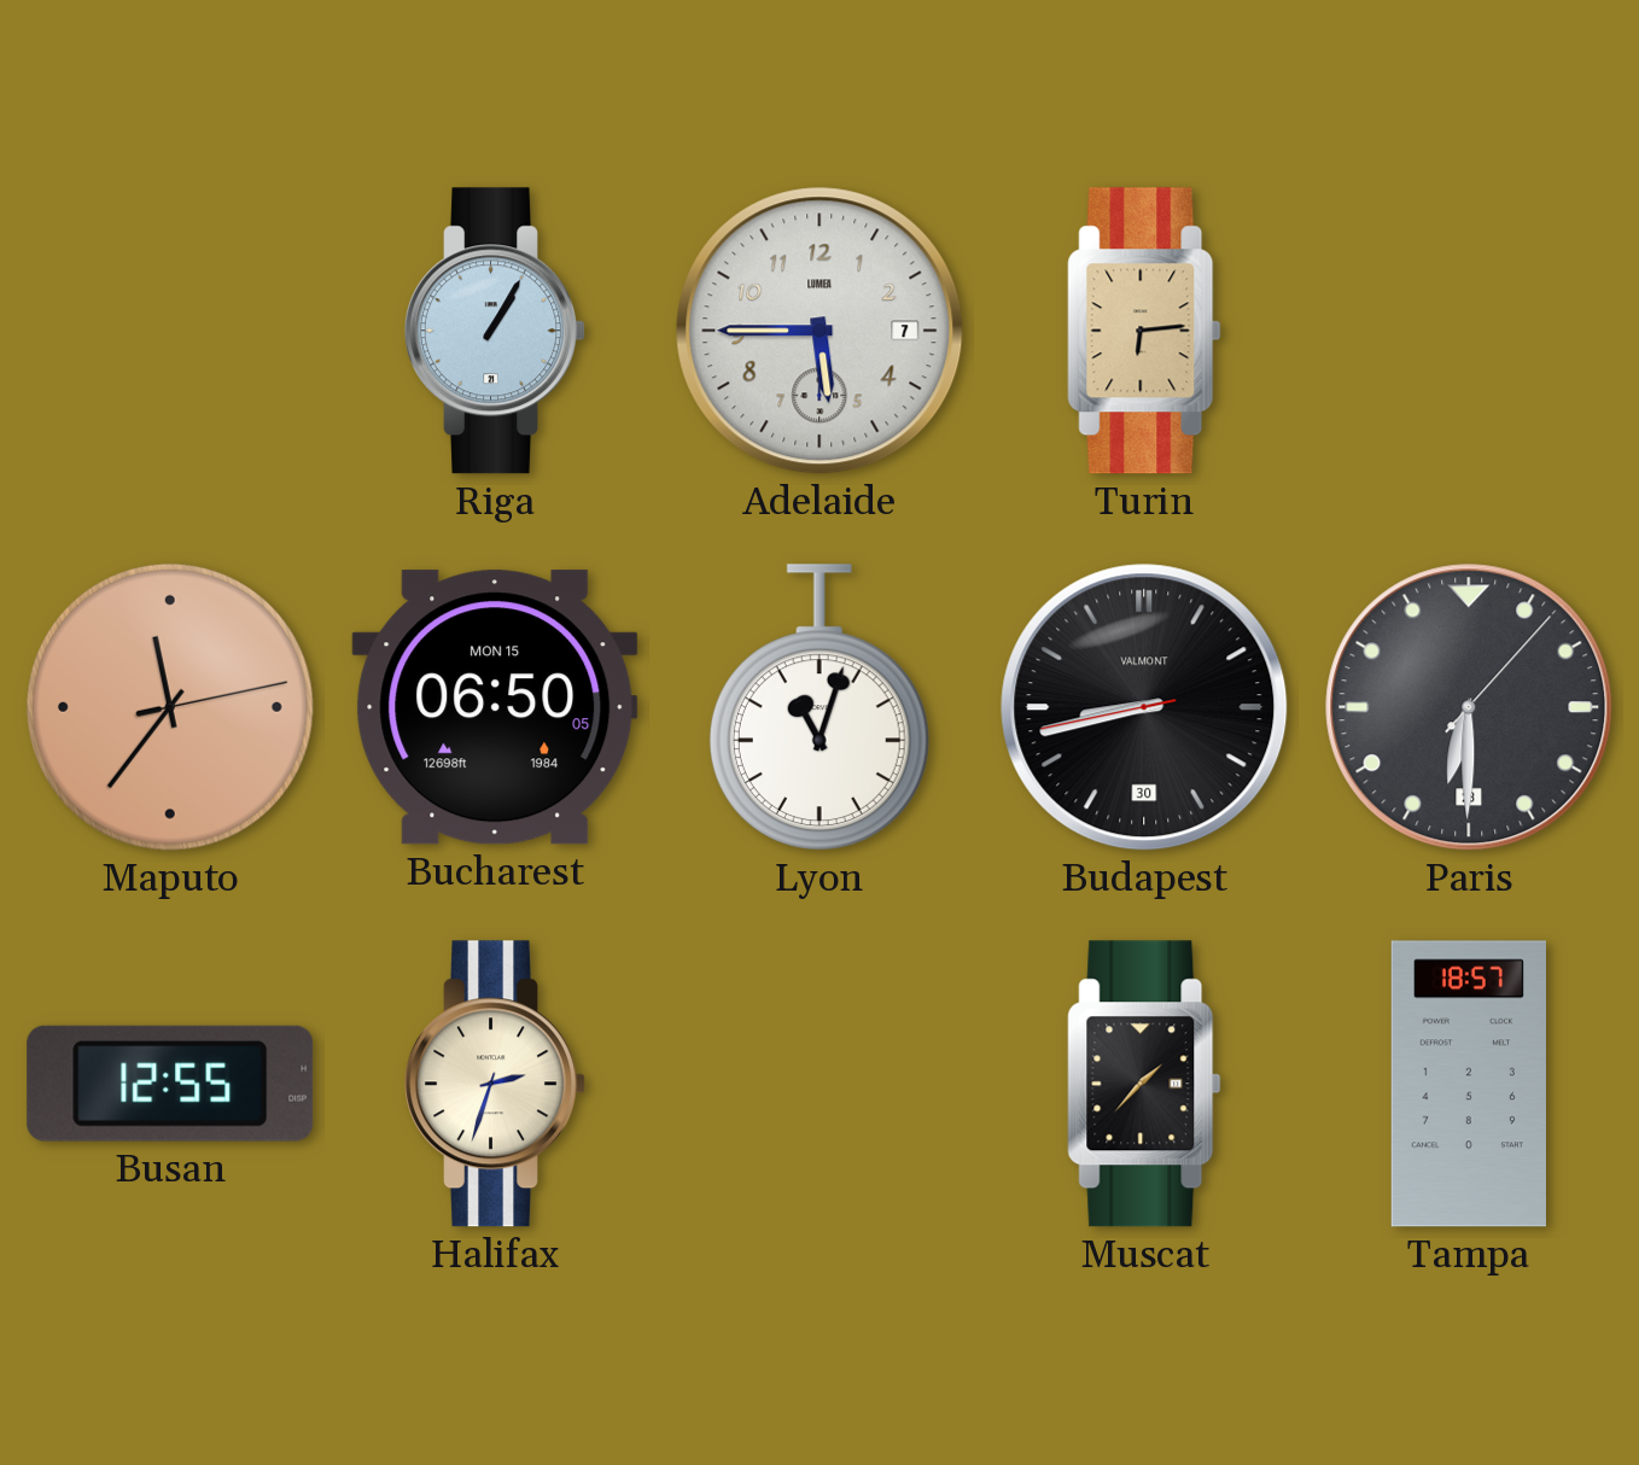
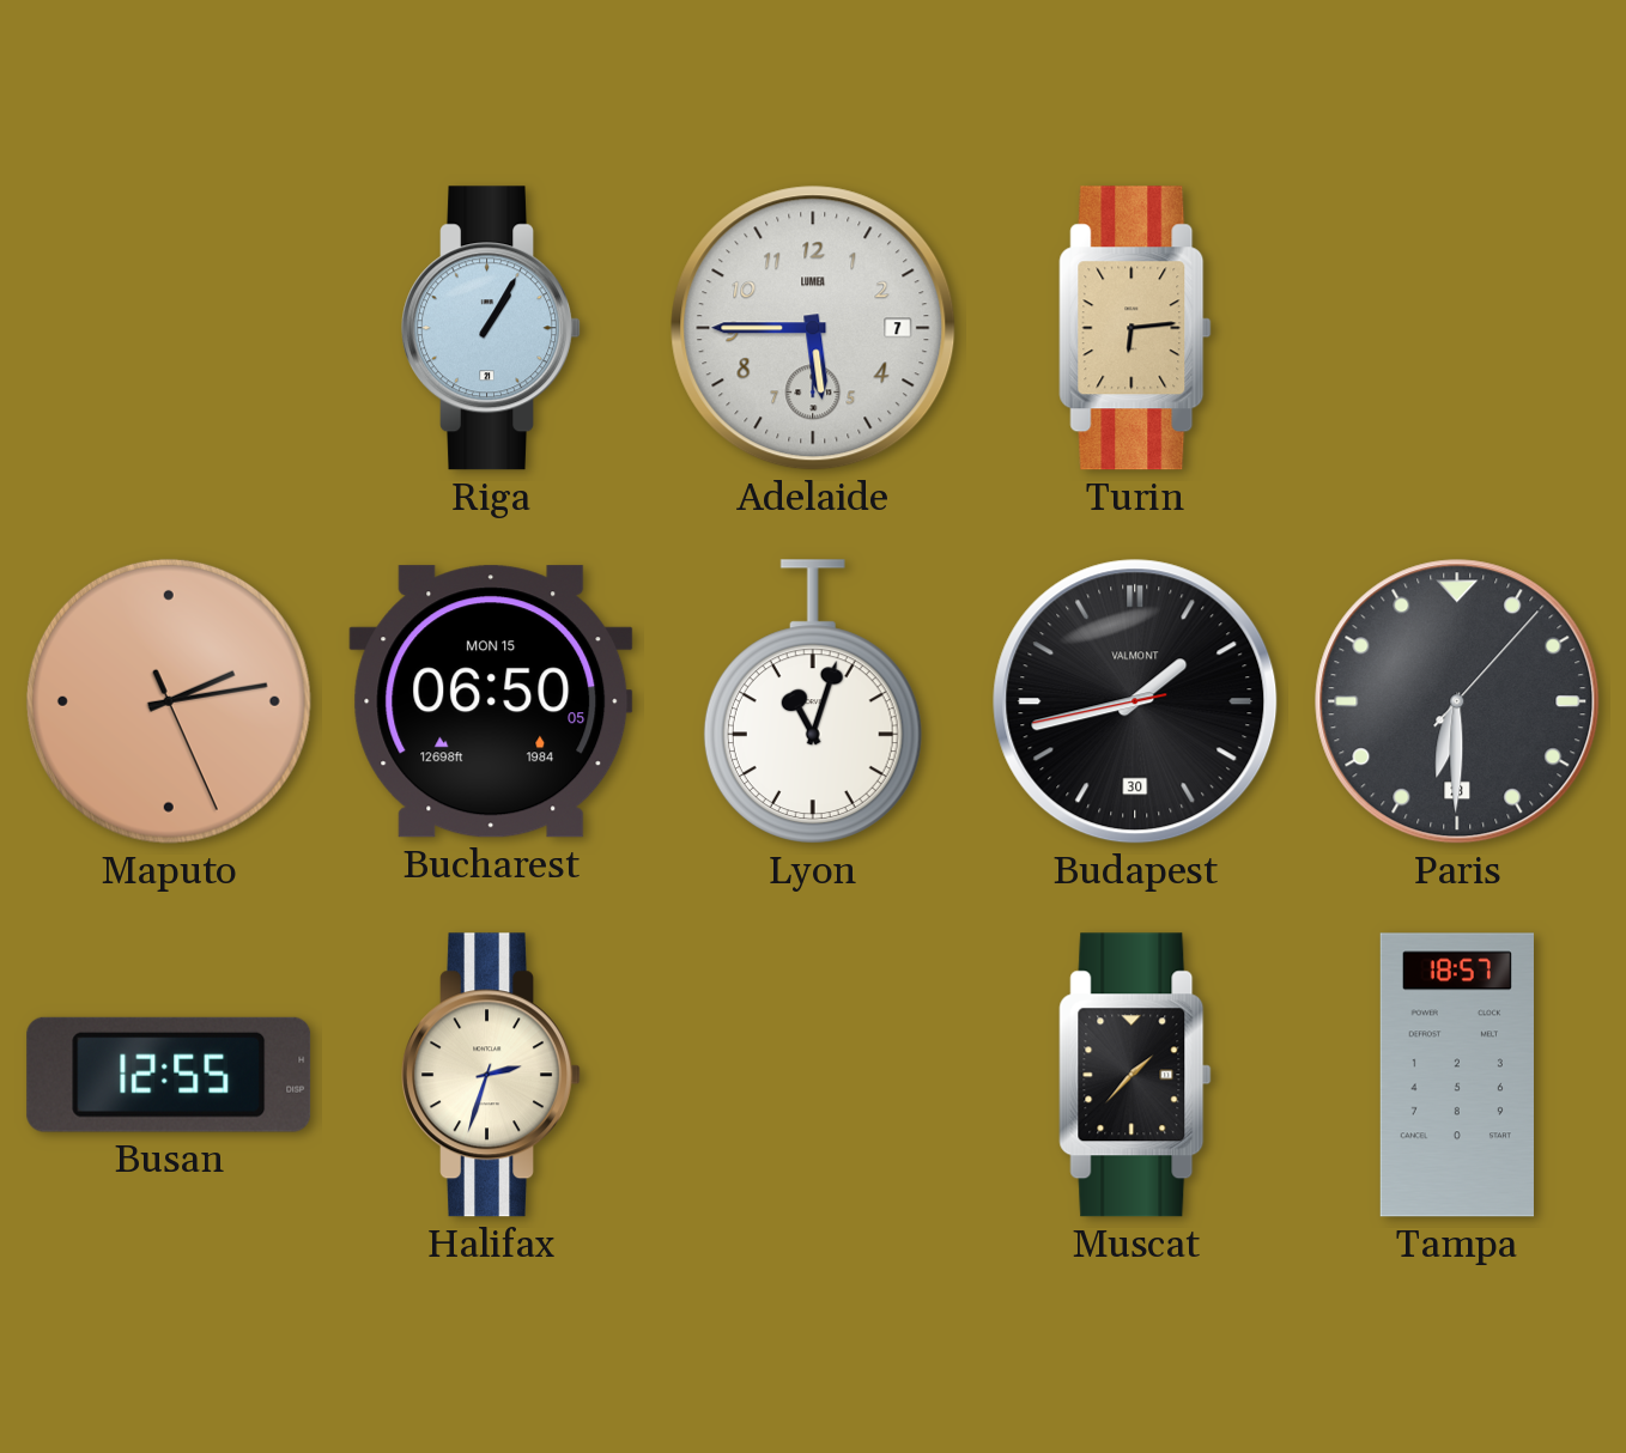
Maputo: 11:36 -> 2:13 (169, 701)
Budapest: 8:42 -> 1:42 (1135, 701)
